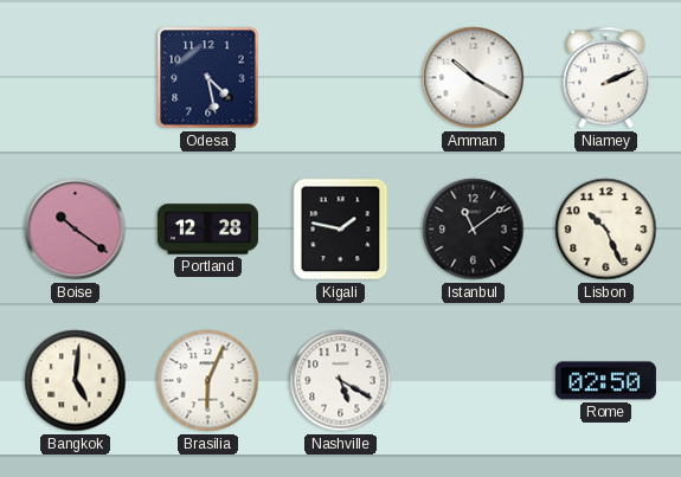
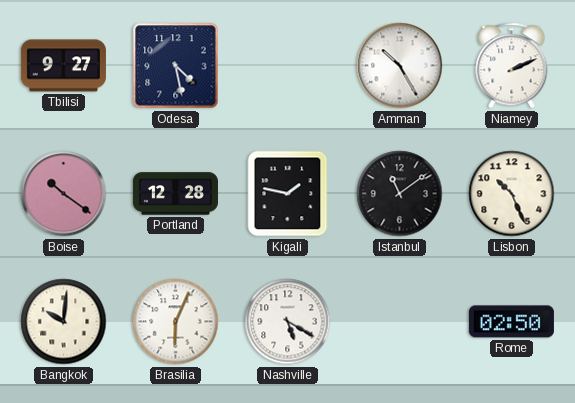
Tbilisi: none -> 9:27 (63, 66)
Amman: 10:20 -> 10:25 (400, 66)
Bangkok: 5:01 -> 10:01 (64, 322)
